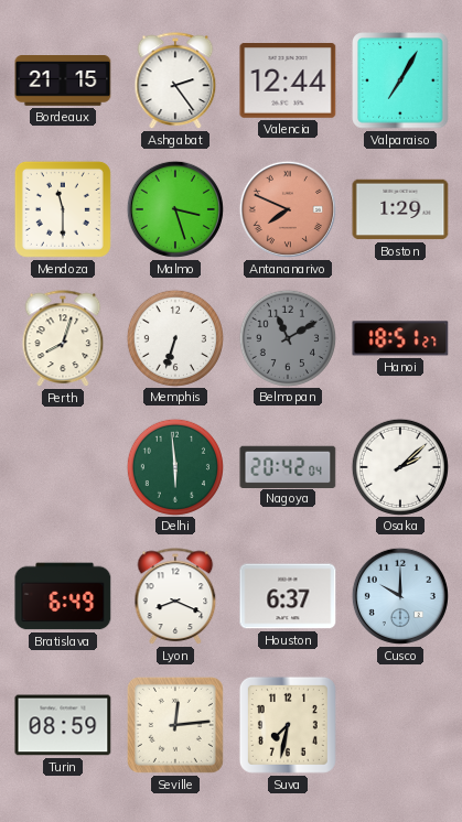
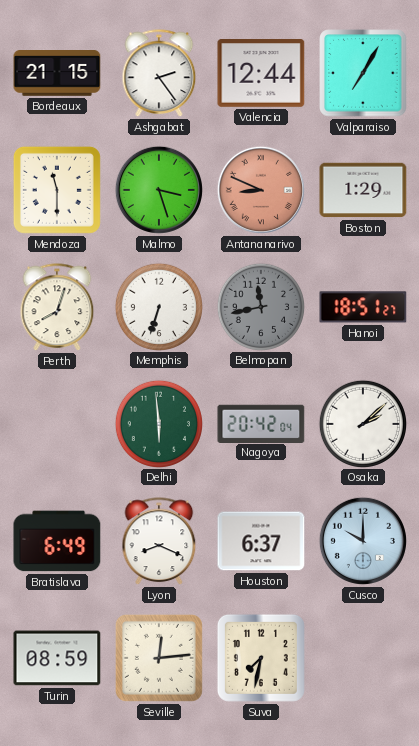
Antananarivo: 7:49 -> 8:49 (261, 190)
Belmopan: 11:10 -> 11:43 (260, 306)
